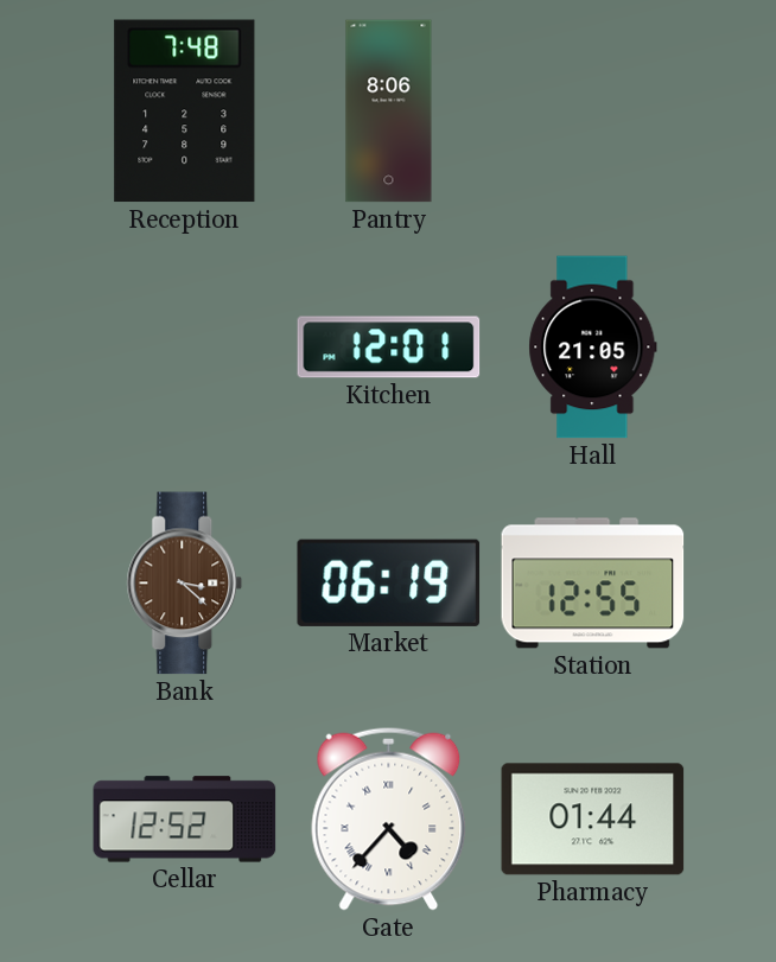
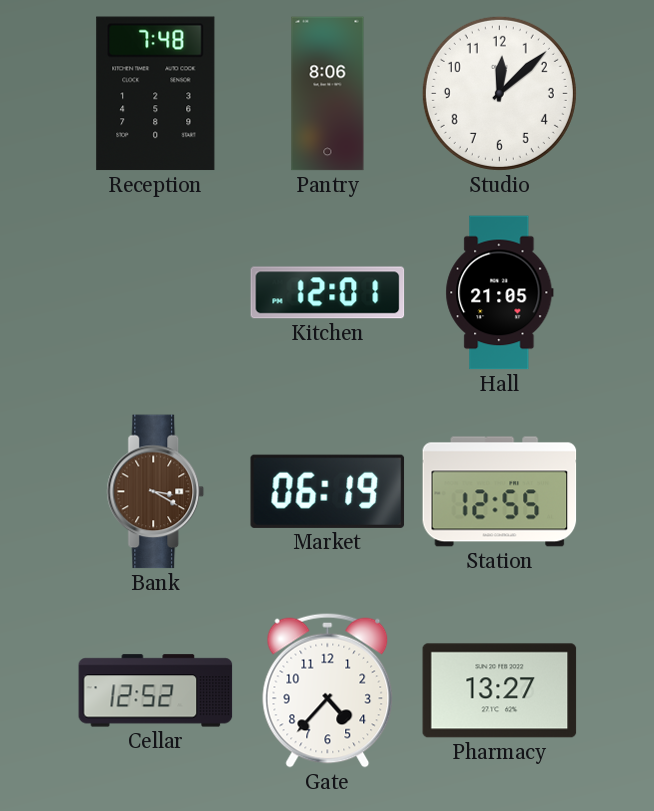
Studio: none -> 12:08 (499, 93)
Bank: 3:22 -> 3:20 (156, 492)
Gate numerals: Roman -> Arabic (328, 690)
Pharmacy: 01:44 -> 13:27 (500, 691)
